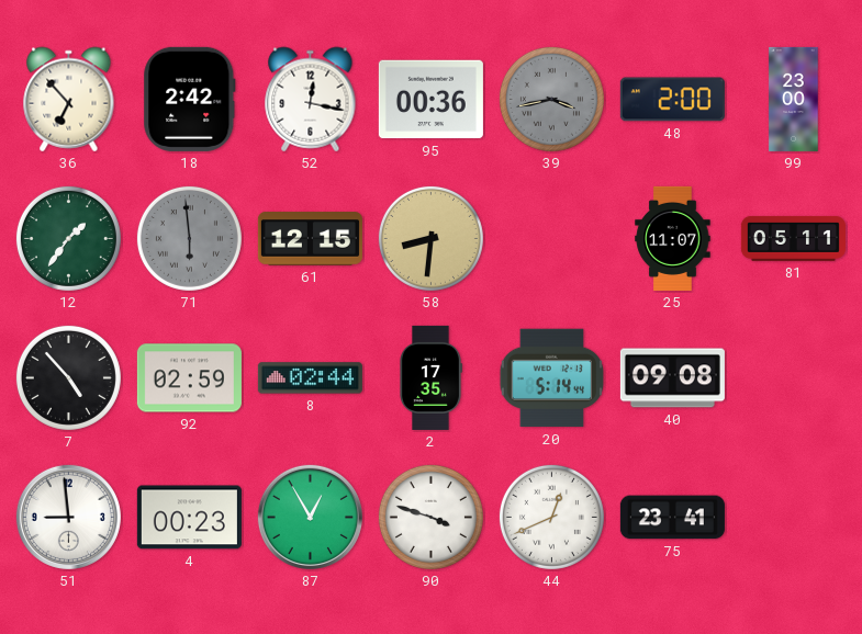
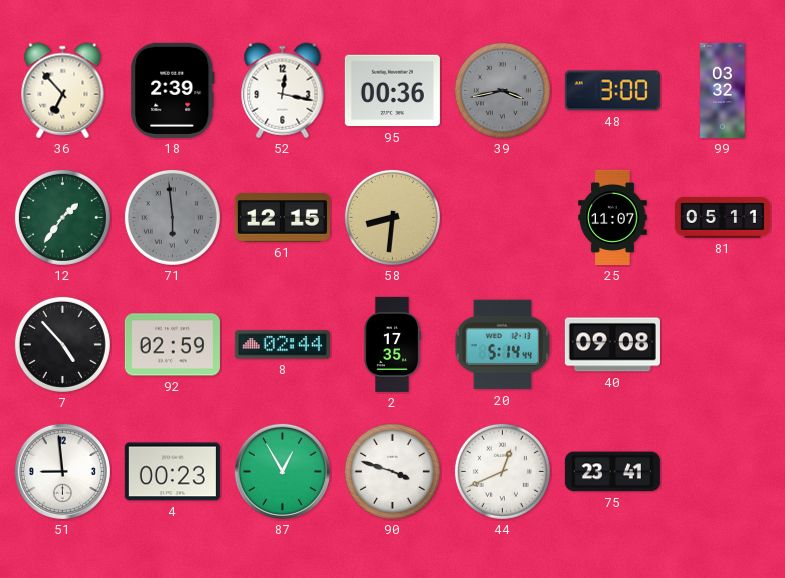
18: 2:42 -> 2:39 (173, 90)
48: 2:00 -> 3:00 (612, 91)
99: 23:00 -> 03:32 (723, 90)
